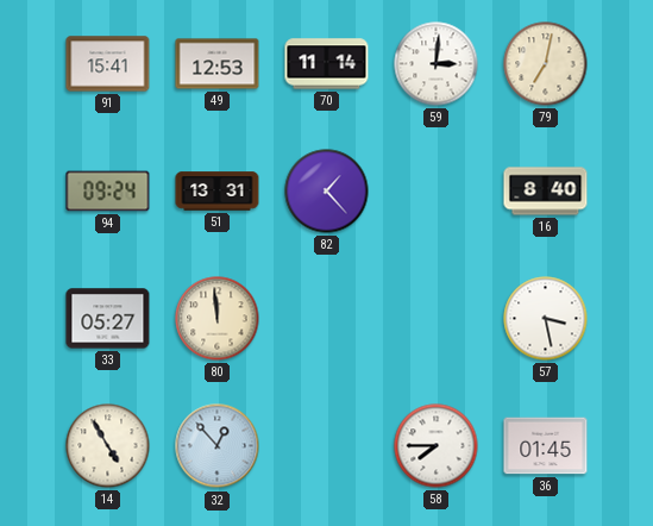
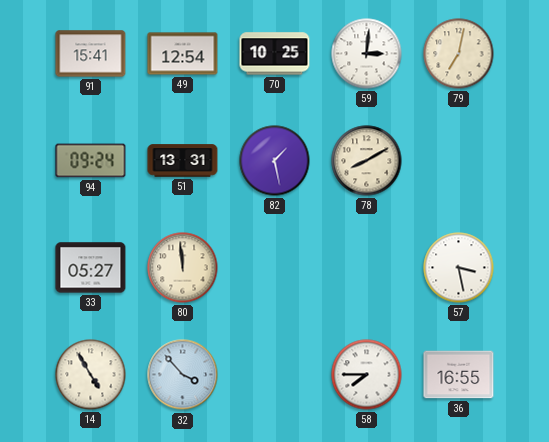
49: 12:53 -> 12:54 (183, 54)
70: 11:14 -> 10:25 (275, 54)
82: 1:23 -> 1:28 (275, 161)
78: none -> 8:10 (367, 161)
16: 8:40 -> none (546, 192)
32: 12:53 -> 3:53 (183, 375)
36: 01:45 -> 16:55 (459, 375)
